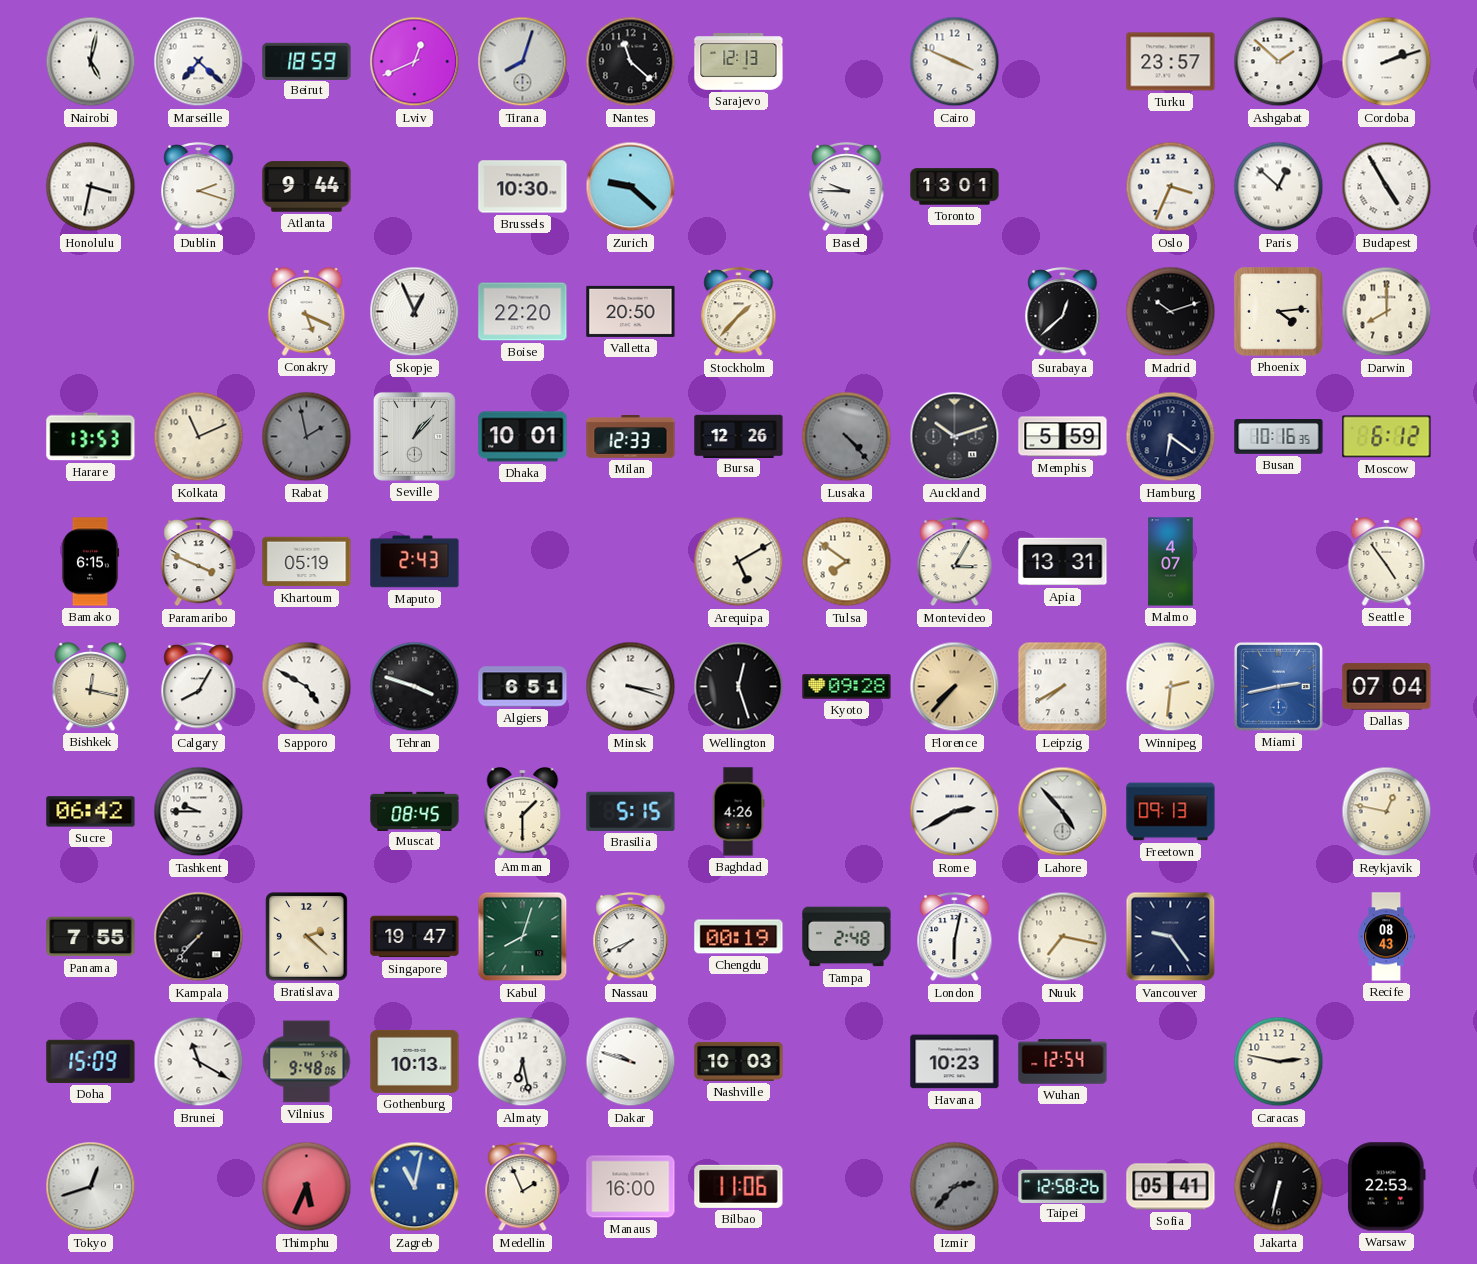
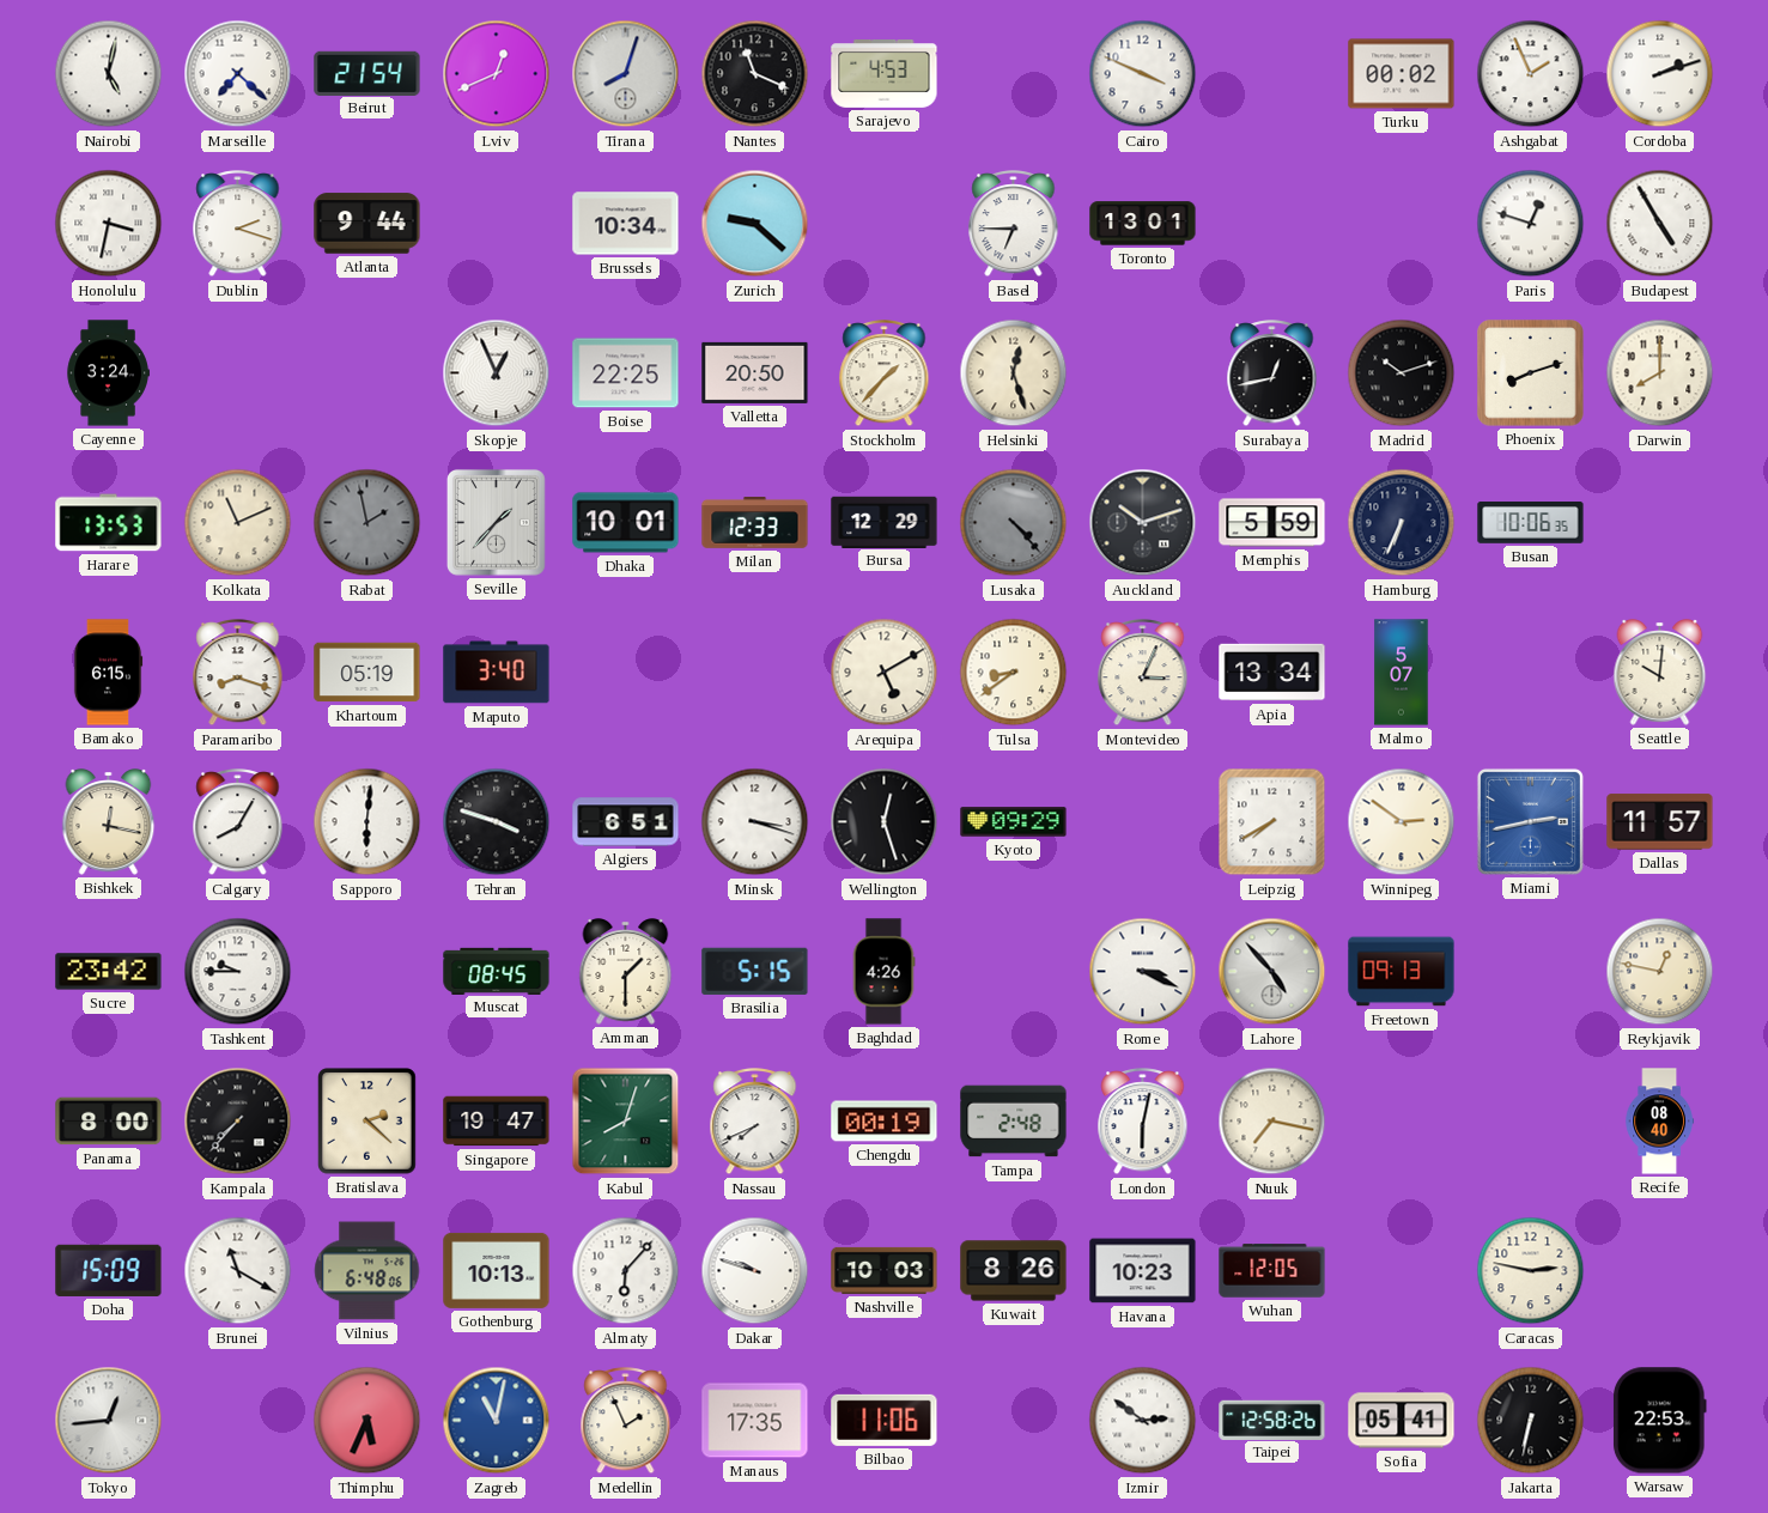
Beirut: 18:59 -> 21:54 (367, 73)
Nantes: 11:22 -> 11:19 (755, 74)
Sarajevo: 12:13 -> 4:53 (885, 74)
Turku: 23:57 -> 00:02 (1402, 74)
Ashgabat: 1:52 -> 1:56 (1531, 74)
Brussels: 10:30 -> 10:34 (626, 224)
Basel: 9:45 -> 6:45 (1014, 224)
Oslo: 3:34 -> none (1171, 187)
Paris: 12:52 -> 12:48 (1531, 224)
Cayenne: none -> 3:24 (108, 373)
Conakry: 5:19 -> none (307, 312)
Boise: 22:20 -> 22:25 (626, 373)
Helsinki: none -> 12:27 (1014, 373)
Surabaya: 12:38 -> 12:43 (1272, 373)
Phoenix: 4:14 -> 8:12 (1531, 373)
Seville: 1:07 -> 1:37 (496, 522)
Bursa: 12:26 -> 12:29 (885, 522)
Hamburg: 6:21 -> 6:34 (1402, 523)
Busan: 10:16 -> 10:06 (1531, 523)
Moscow: 6:12 -> none (1387, 437)
Paramaribo: 3:49 -> 8:18 (238, 673)
Maputo: 2:43 -> 3:40 (497, 673)
Tulsa: 7:51 -> 8:39 (1014, 673)
Montevideo: 3:05 -> 3:04 (1143, 673)
Apia: 13:31 -> 13:34 (1272, 673)
Malmo: 4:07 -> 5:07 (1402, 673)
Seattle: 4:54 -> 10:01 (1660, 673)
Sapporo: 4:50 -> 6:01 (367, 822)
Kyoto: 09:28 -> 09:29 (1014, 822)
Florence: 7:37 -> none (955, 687)
Winnipeg: 2:31 -> 2:51 (1402, 822)
Dallas: 07:04 -> 11:57 (1660, 822)
Sucre: 06:42 -> 23:42 (109, 972)
Rome: 2:40 -> 3:19 (1143, 972)
Panama: 7:55 -> 8:00 (109, 1122)
Vancouver: 9:24 -> none (1171, 937)
Recife: 08:43 -> 08:40 (1659, 1122)
Vilnius: 9:48 -> 6:48 (367, 1271)
Almaty: 6:28 -> 6:07 (626, 1271)
Kuwait: none -> 8:26 (1014, 1271)
Wuhan: 12:54 -> 12:05 (1272, 1271)
Tokyo: 12:42 -> 12:44 (109, 1421)
Manaus: 16:00 -> 17:35 (755, 1421)
Izmir: 2:37 -> 2:51 (1143, 1421)
Izmir dial: grey -> white (1143, 1421)
